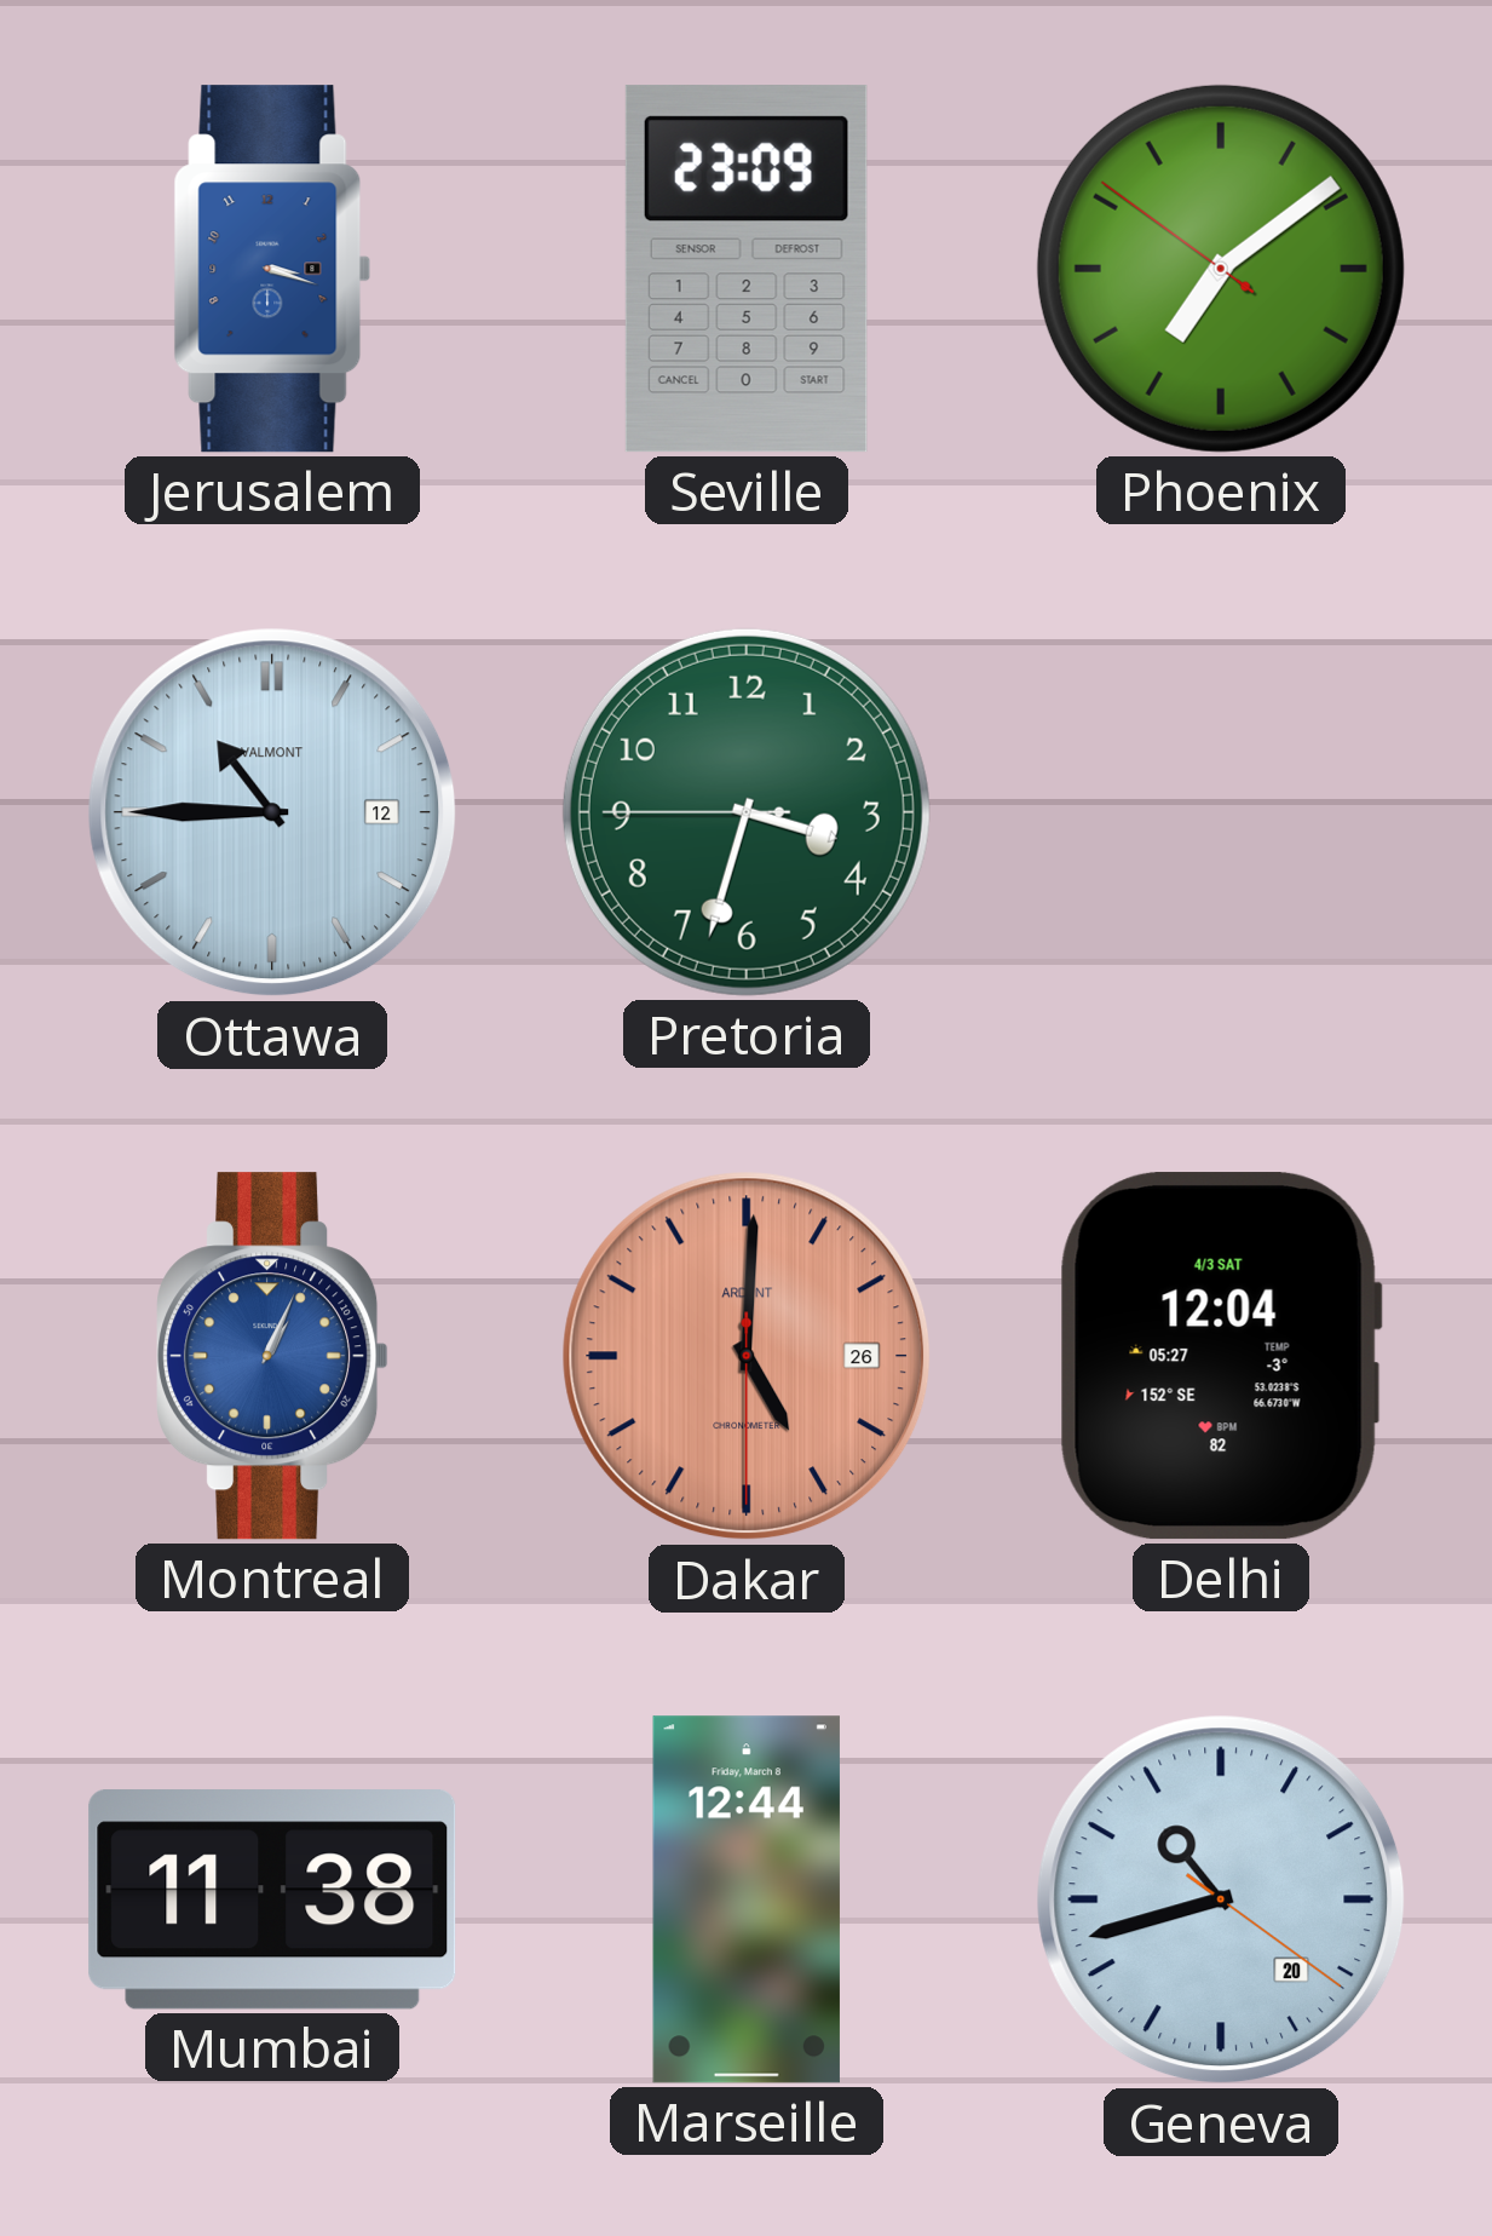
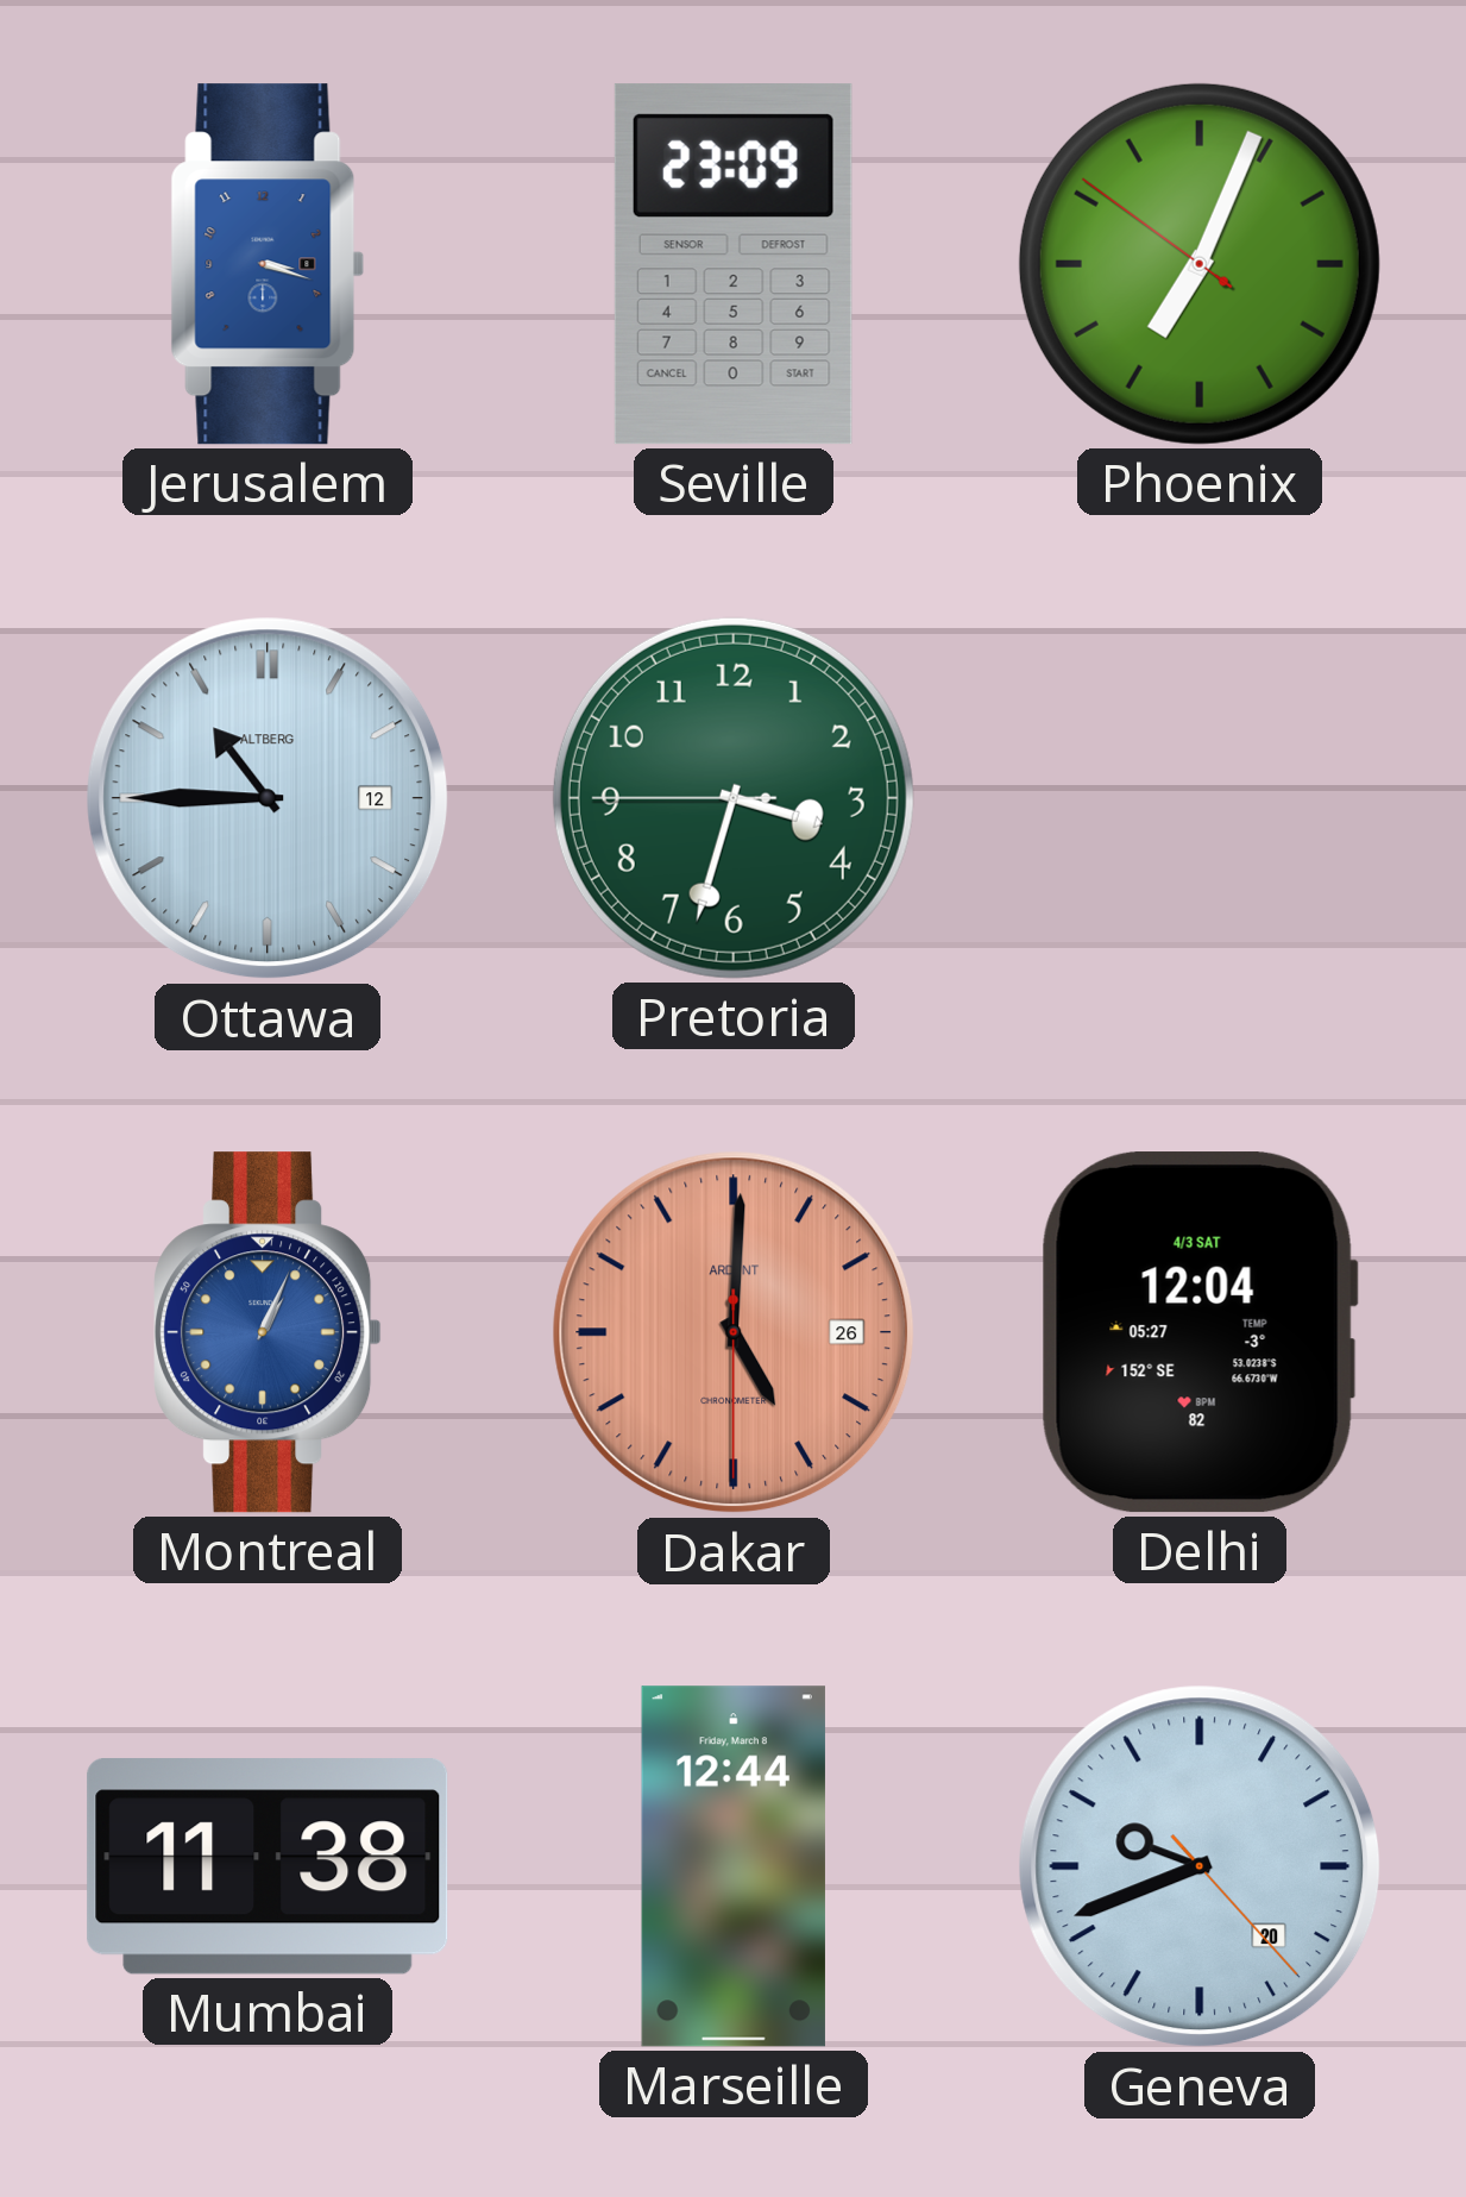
Phoenix: 7:08 -> 7:03 (1200, 264)
Ottawa brand: VALMONT -> ALTBERG (268, 798)
Geneva: 10:42 -> 9:41 (1200, 1866)
